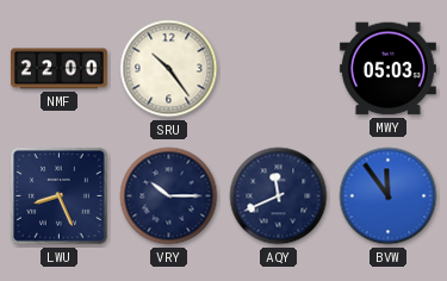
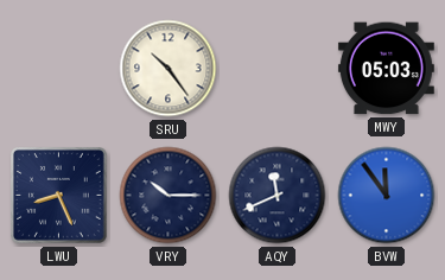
NMF: 22:00 -> none (58, 69)
